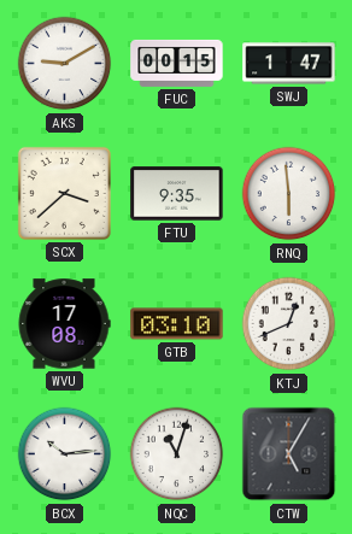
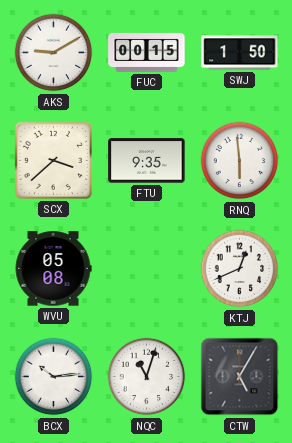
SWJ: 1:47 -> 1:50 (240, 53)
WVU: 17:08 -> 05:08 (53, 269)
GTB: 03:10 -> none (177, 324)
